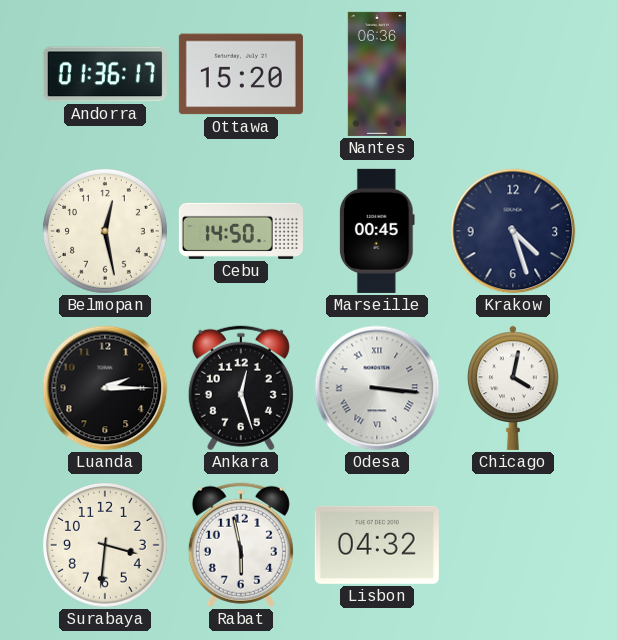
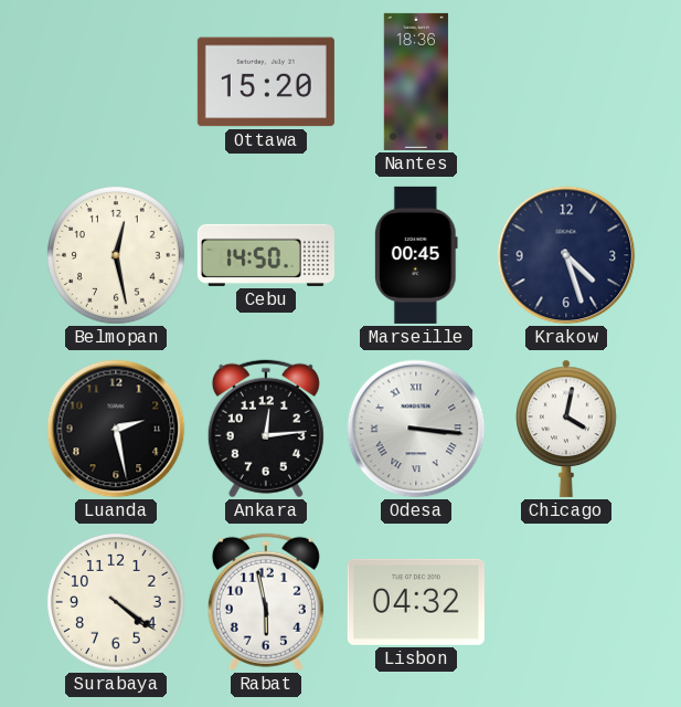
Andorra: 01:36 -> none (105, 74)
Nantes: 06:36 -> 18:36 (416, 82)
Luanda: 2:15 -> 2:28 (116, 429)
Ankara: 12:27 -> 12:14 (266, 429)
Surabaya: 3:31 -> 4:21 (116, 602)
